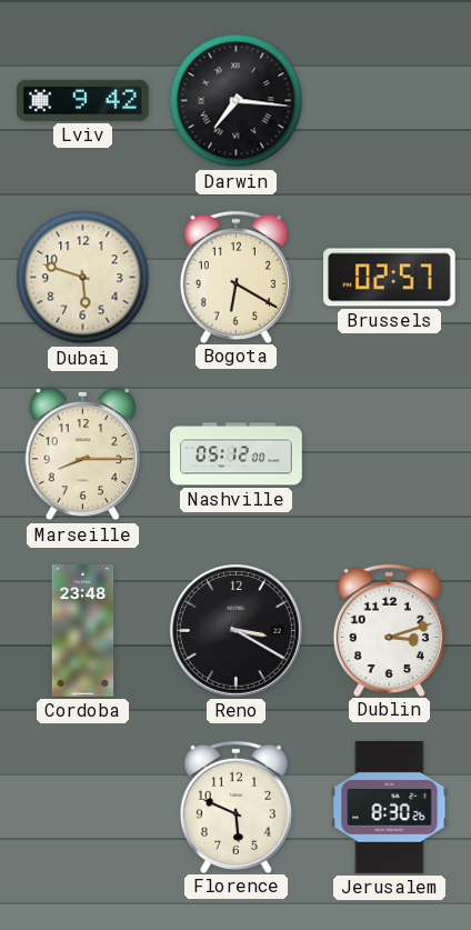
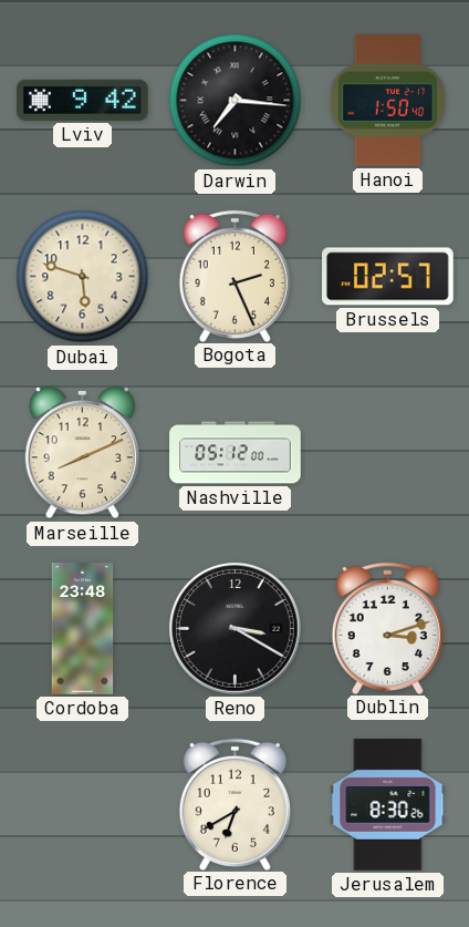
Hanoi: none -> 1:50 (388, 101)
Bogota: 6:20 -> 2:26 (234, 276)
Marseille: 8:15 -> 8:11 (82, 453)
Florence: 5:49 -> 6:40 (234, 804)
